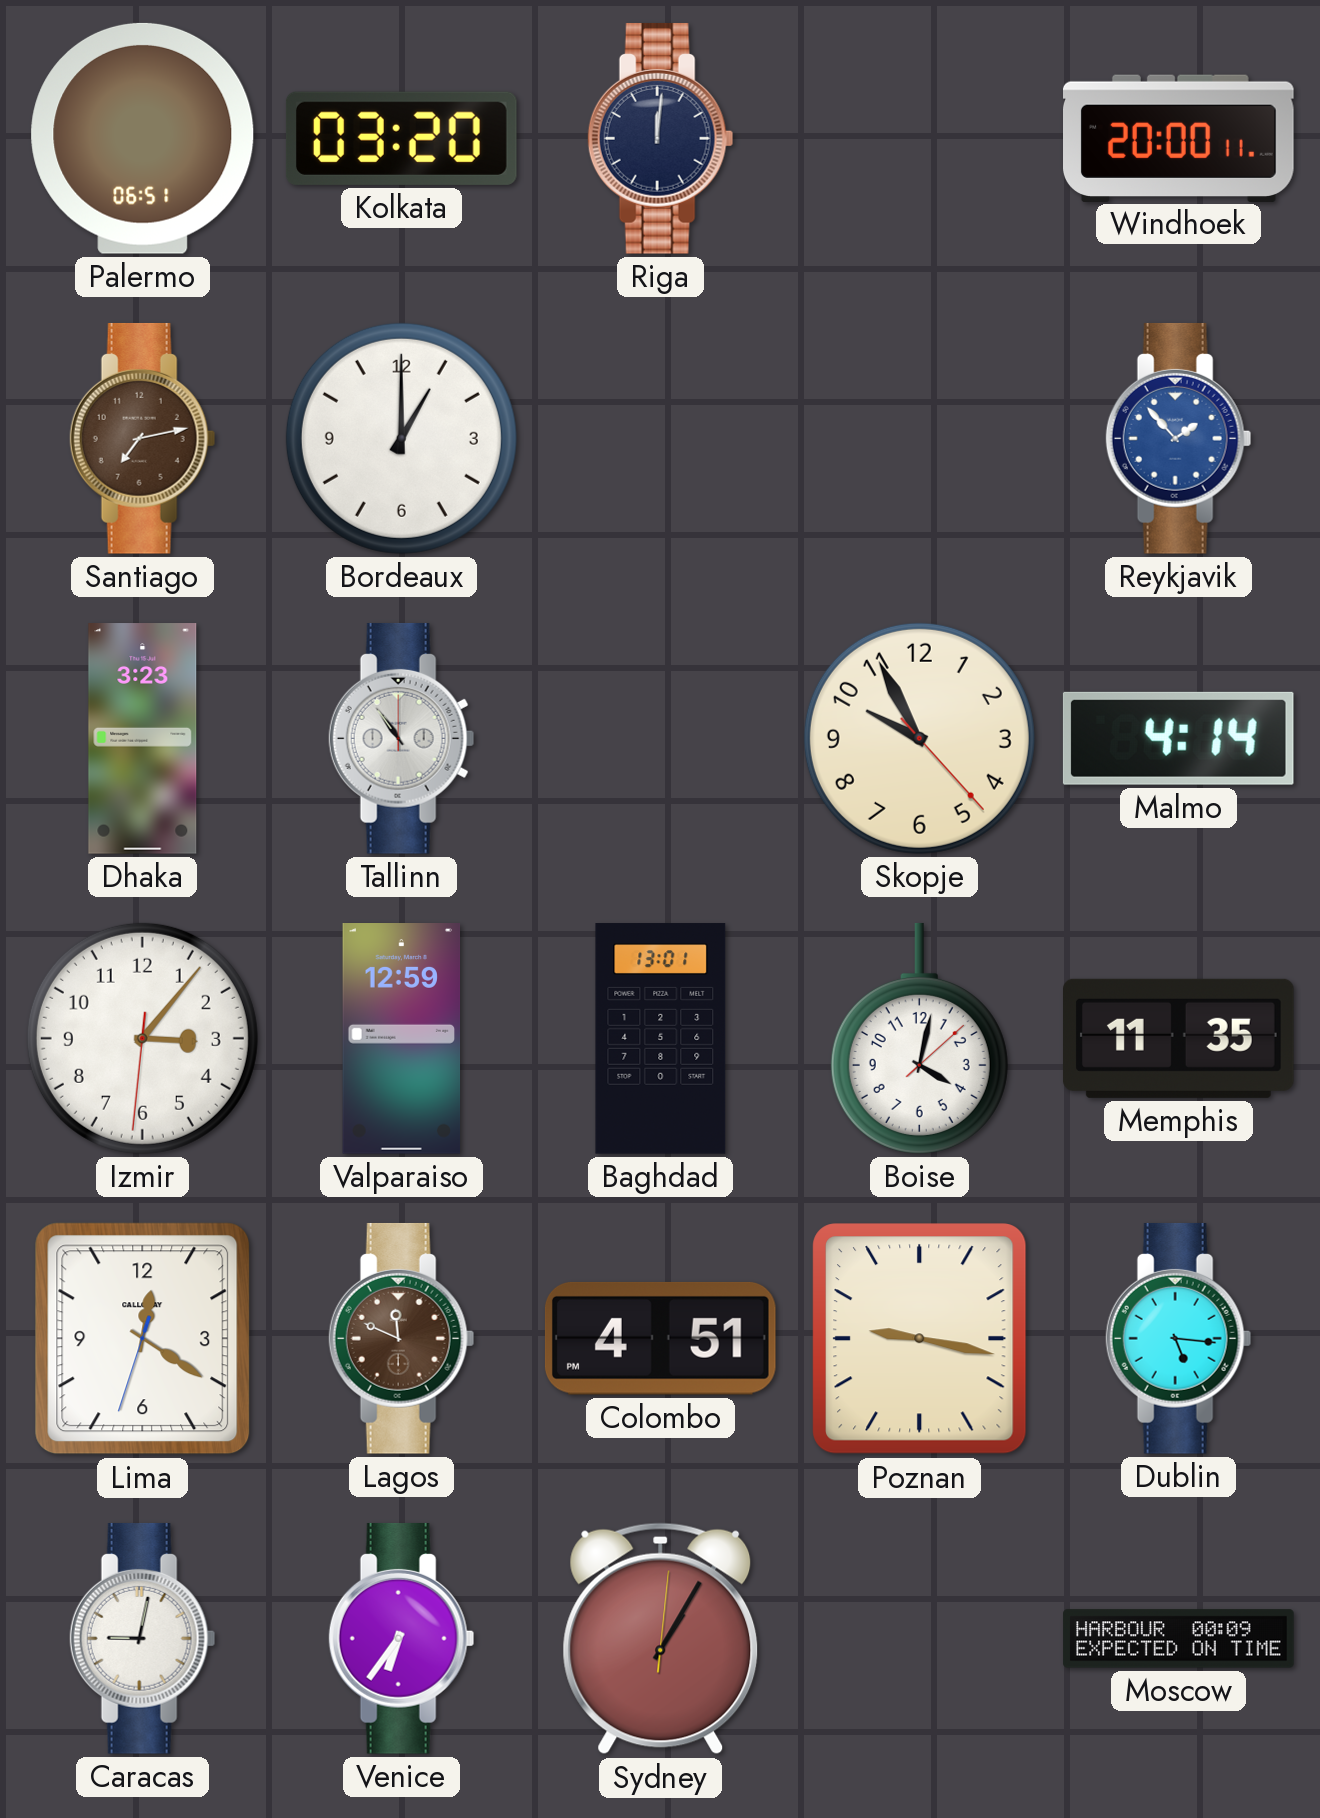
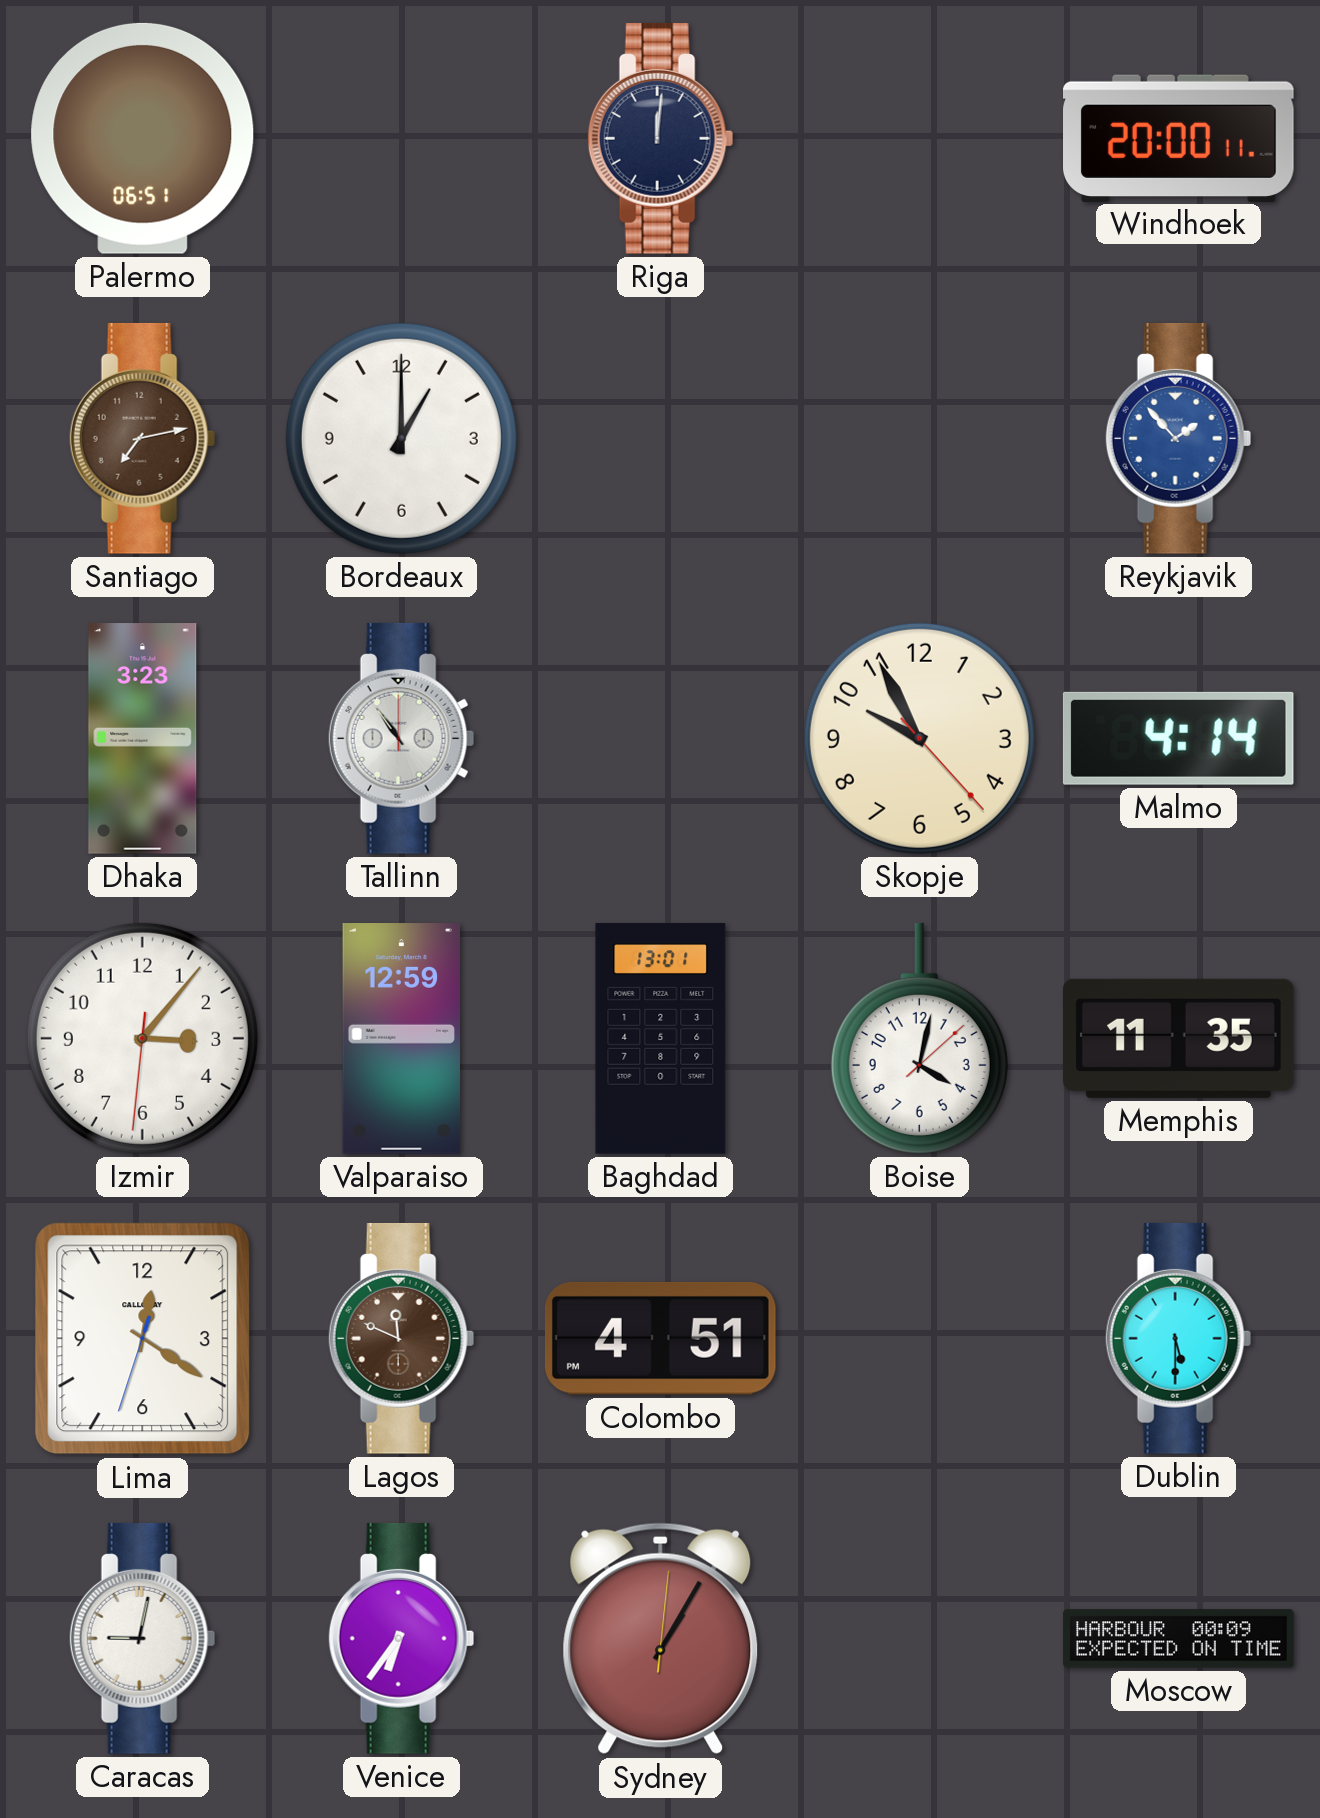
Kolkata: 03:20 -> none (401, 138)
Poznan: 9:17 -> none (920, 1339)
Dublin: 5:16 -> 5:30 (1179, 1338)
